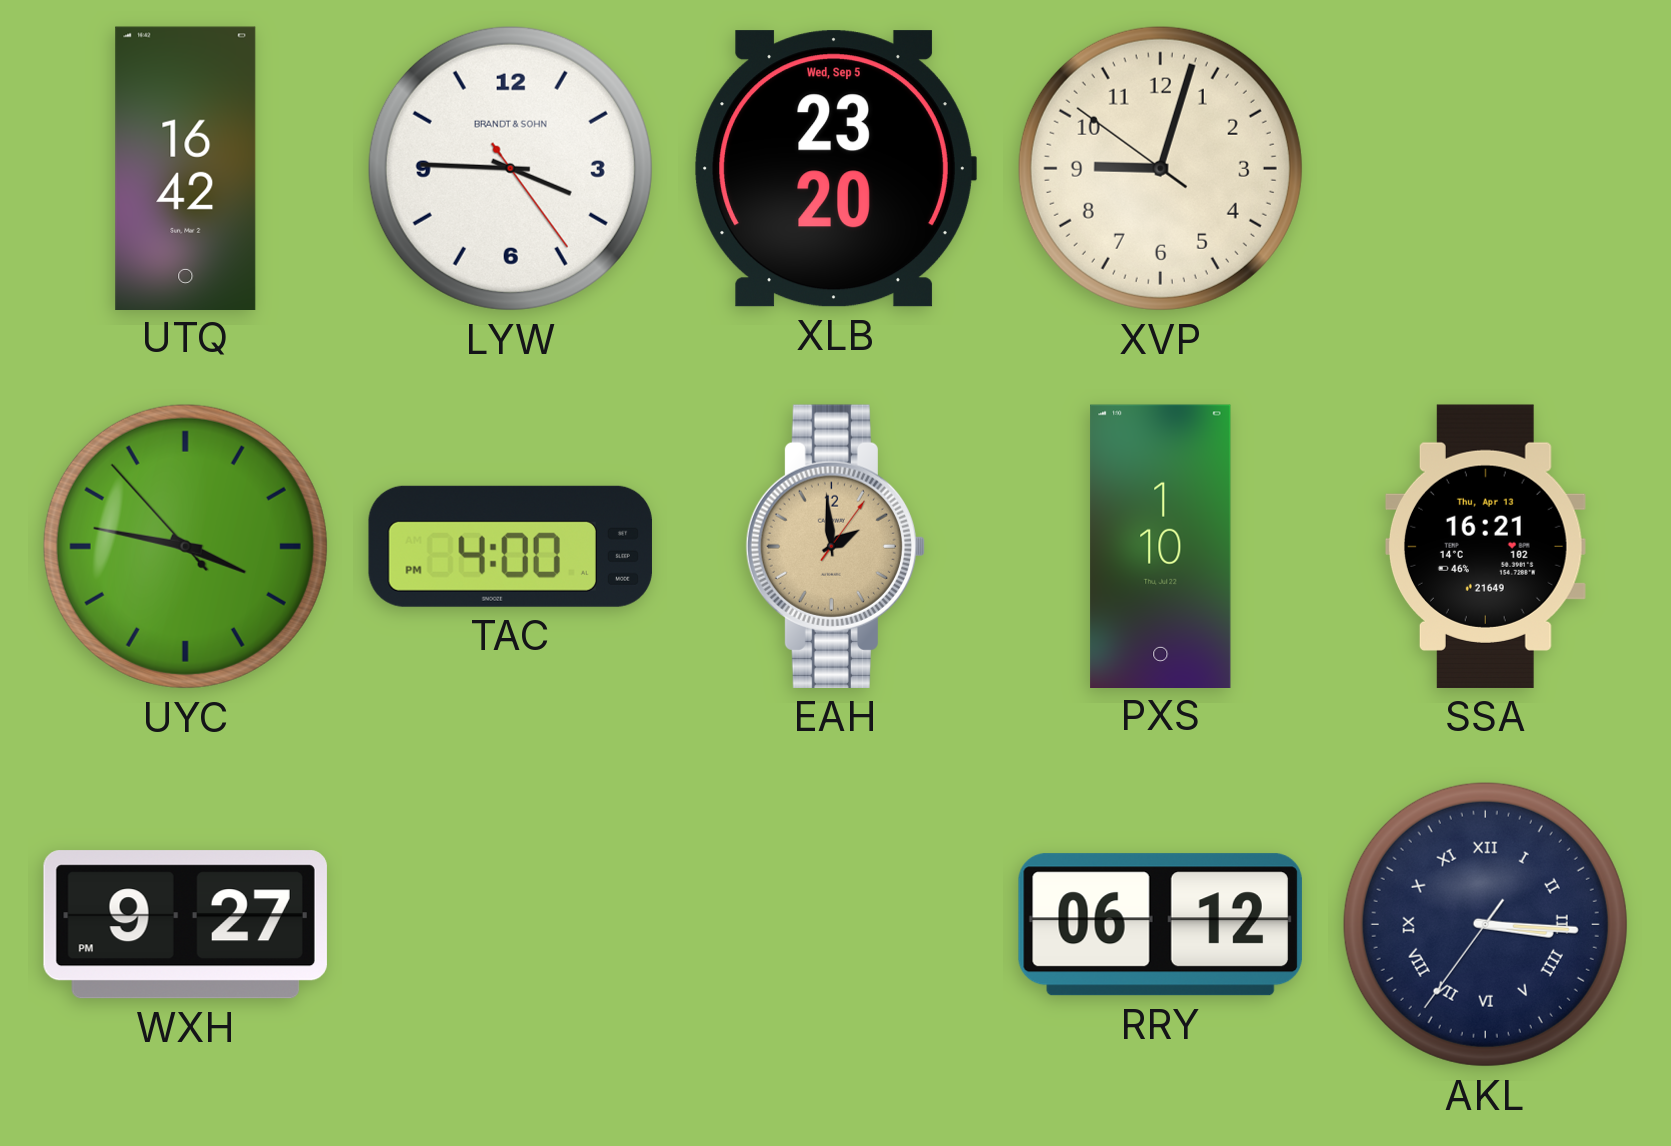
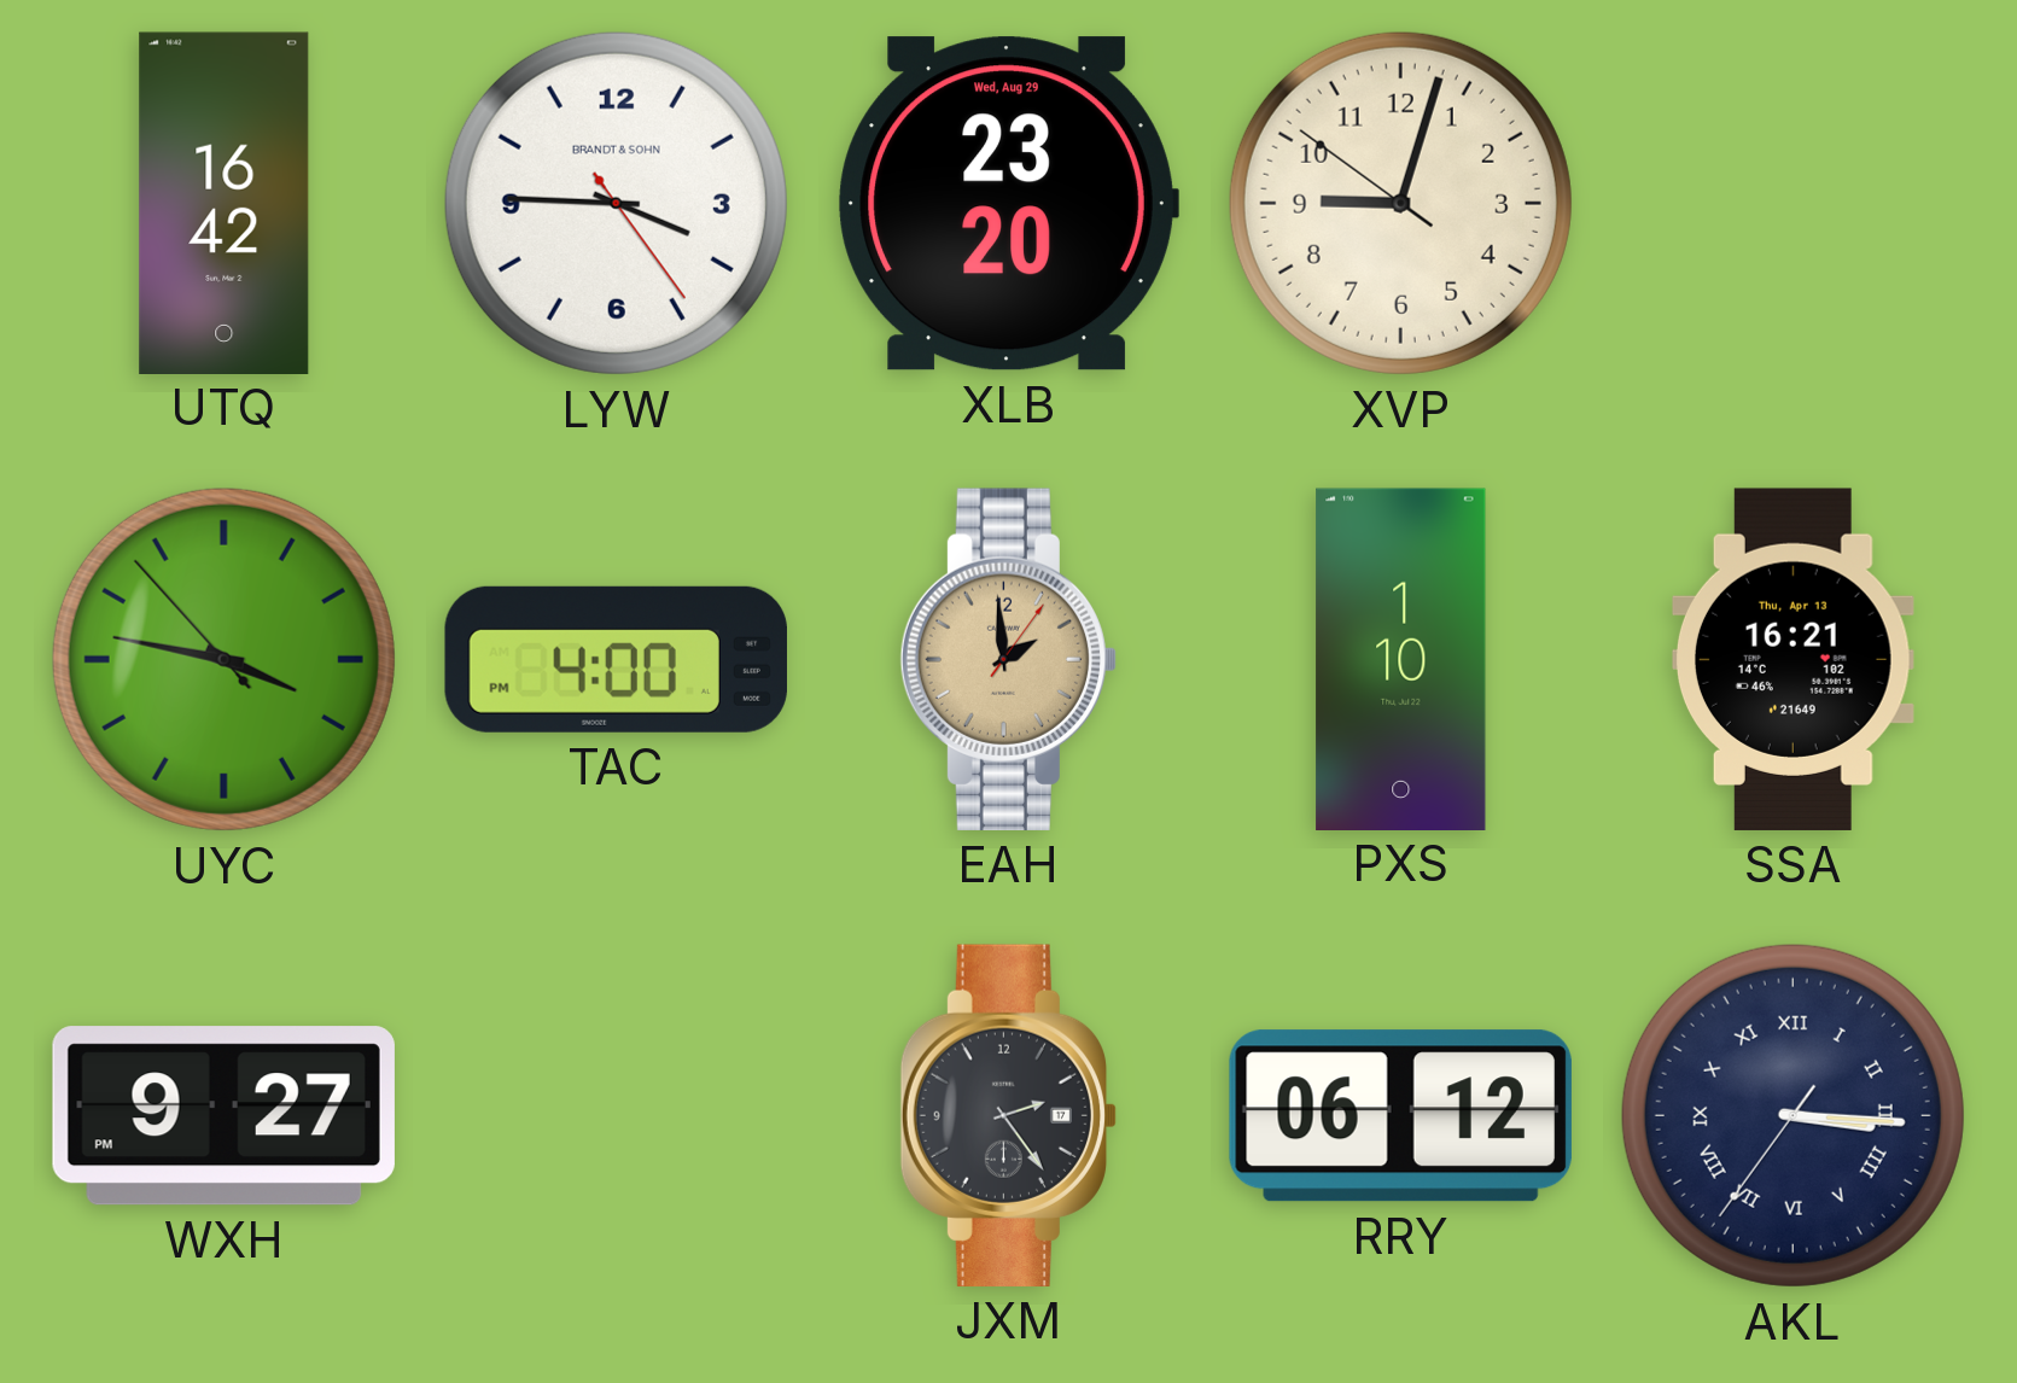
XLB date: Wed, Sep 5 -> Wed, Aug 29 (1008, 204)
JXM: none -> 2:24 (1008, 1115)
